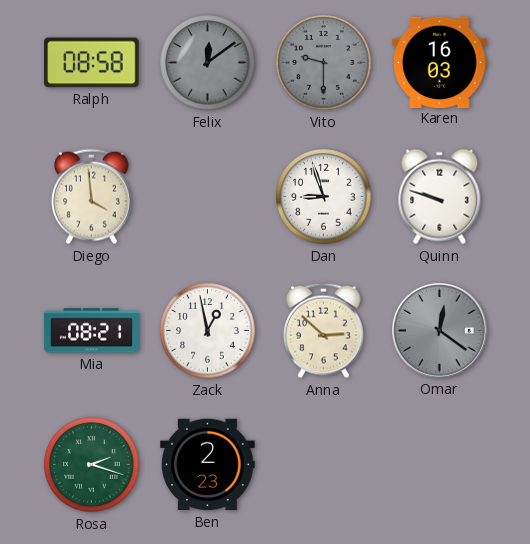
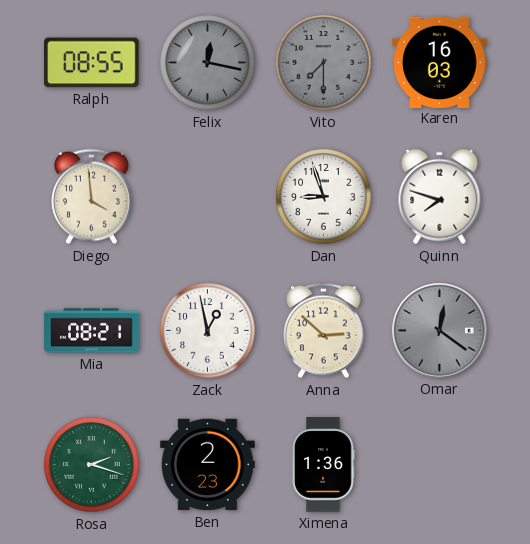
Ralph: 08:58 -> 08:55 (92, 63)
Felix: 12:09 -> 12:17 (208, 63)
Vito: 9:30 -> 7:30 (324, 63)
Quinn: 9:48 -> 7:48 (440, 197)
Ximena: none -> 1:36 (323, 465)
